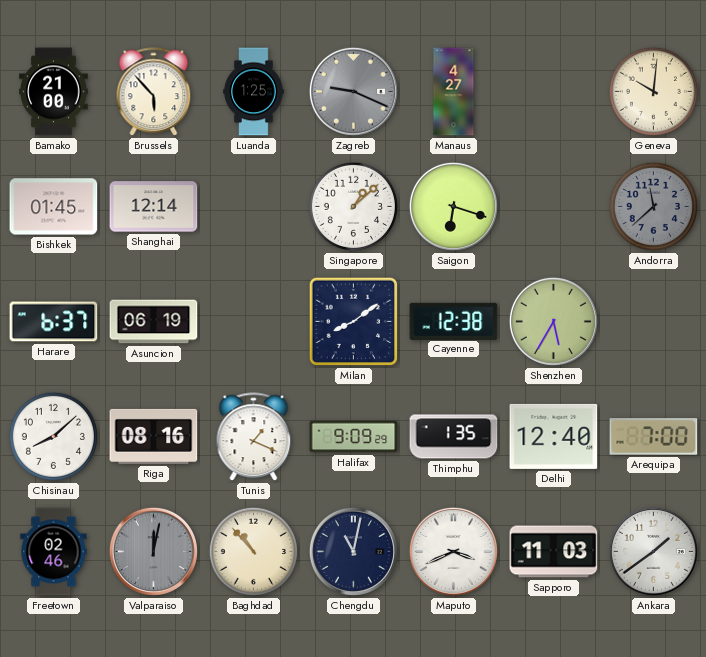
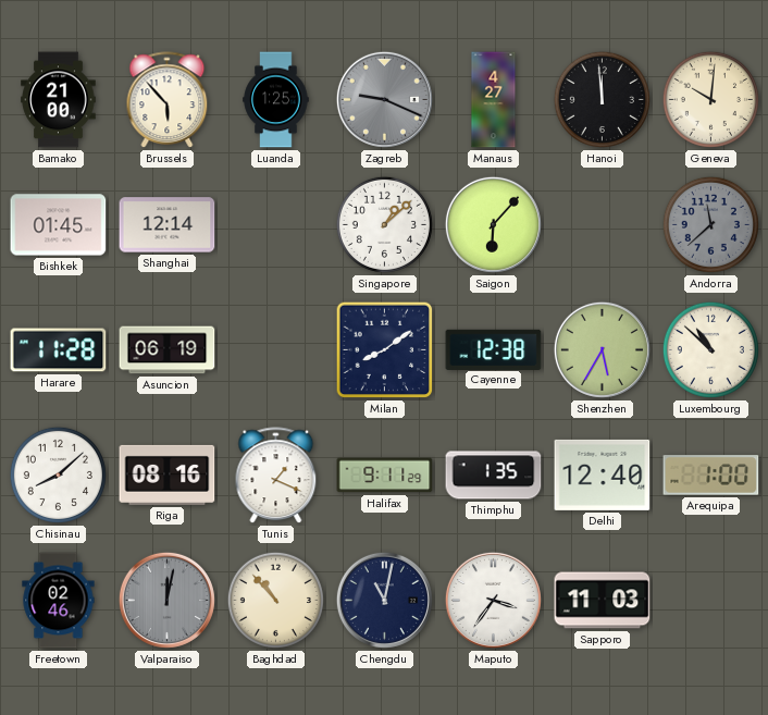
Hanoi: none -> 11:59 (602, 99)
Saigon: 6:18 -> 6:07 (493, 224)
Harare: 6:37 -> 11:28 (59, 350)
Luxembourg: none -> 10:52 (710, 349)
Halifax: 9:09 -> 9:11 (385, 476)
Arequipa: 7:00 -> 1:00 (711, 476)
Maputo: 3:41 -> 3:36 (493, 600)
Ankara: 1:39 -> none (653, 551)
